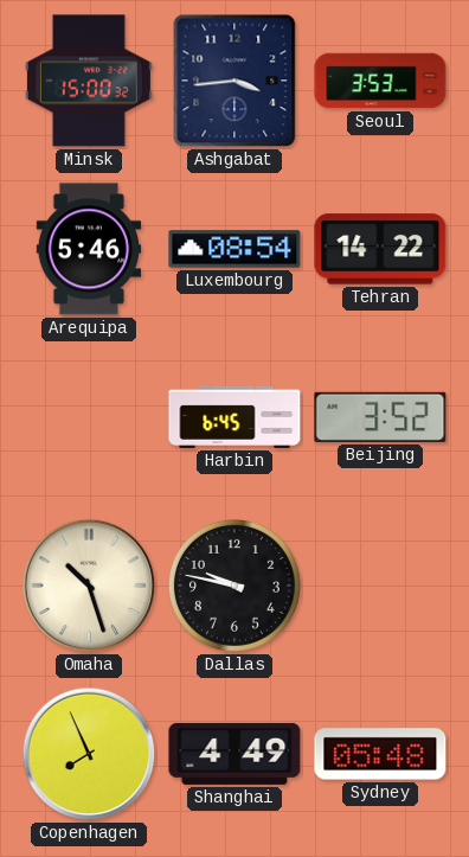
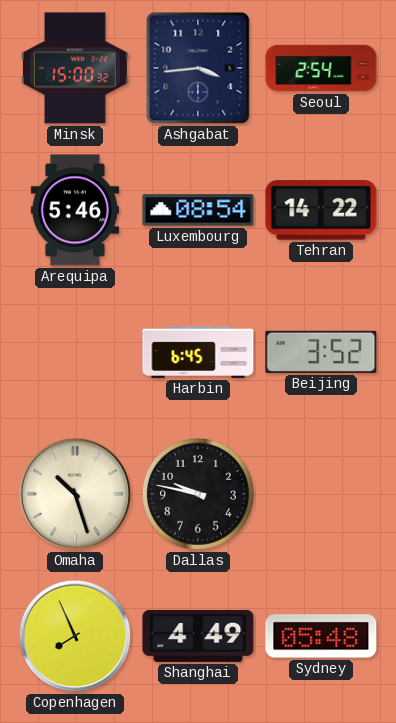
Seoul: 3:53 -> 2:54 (321, 68)
